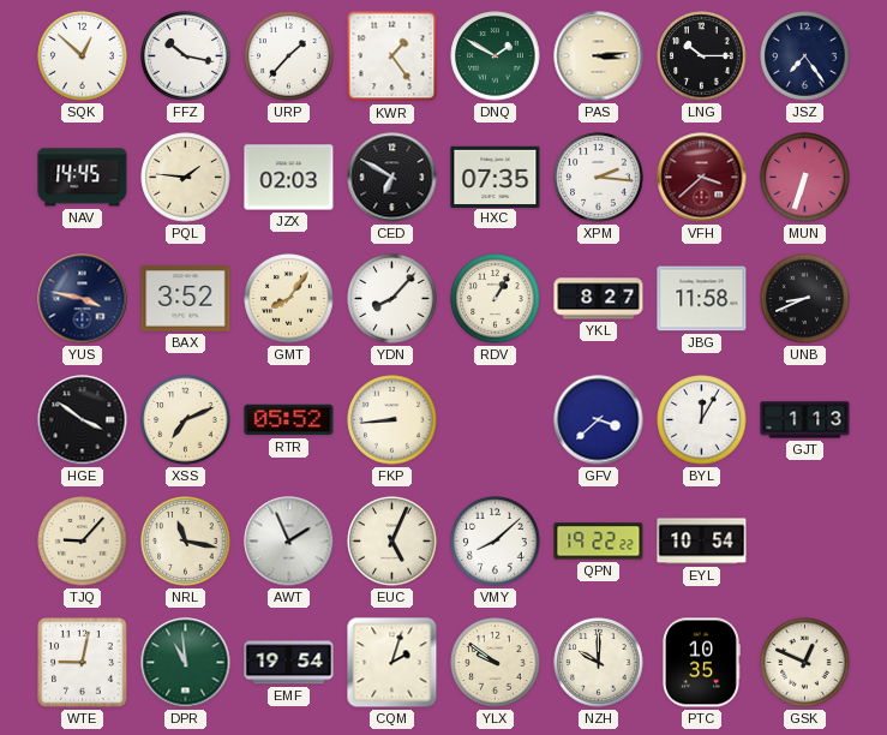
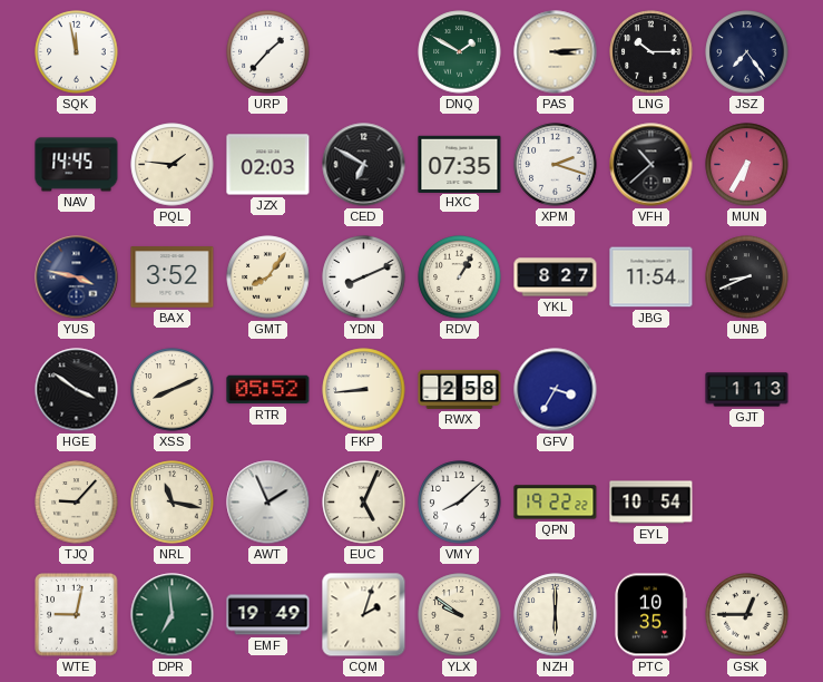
SQK: 12:52 -> 11:58 (77, 52)
FFZ: 10:17 -> none (186, 56)
KWR: 1:24 -> none (392, 56)
XPM: 2:16 -> 2:18 (556, 165)
VFH: 3:38 -> 10:38 (651, 165)
VFH dial: burgundy -> black (651, 165)
MUN: 6:33 -> 6:35 (747, 165)
YDN: 8:07 -> 8:11 (364, 277)
JBG: 11:58 -> 11:54 (651, 277)
XSS: 7:11 -> 8:11 (173, 390)
RWX: none -> 2:58 (460, 389)
GFV: 3:38 -> 3:35 (556, 390)
BYL: 12:05 -> none (702, 420)
DPR: 10:59 -> 6:59 (173, 615)
EMF: 19:54 -> 19:49 (268, 615)
NZH: 10:00 -> 6:00 (556, 615)
GSK: 12:49 -> 12:45 (747, 615)
